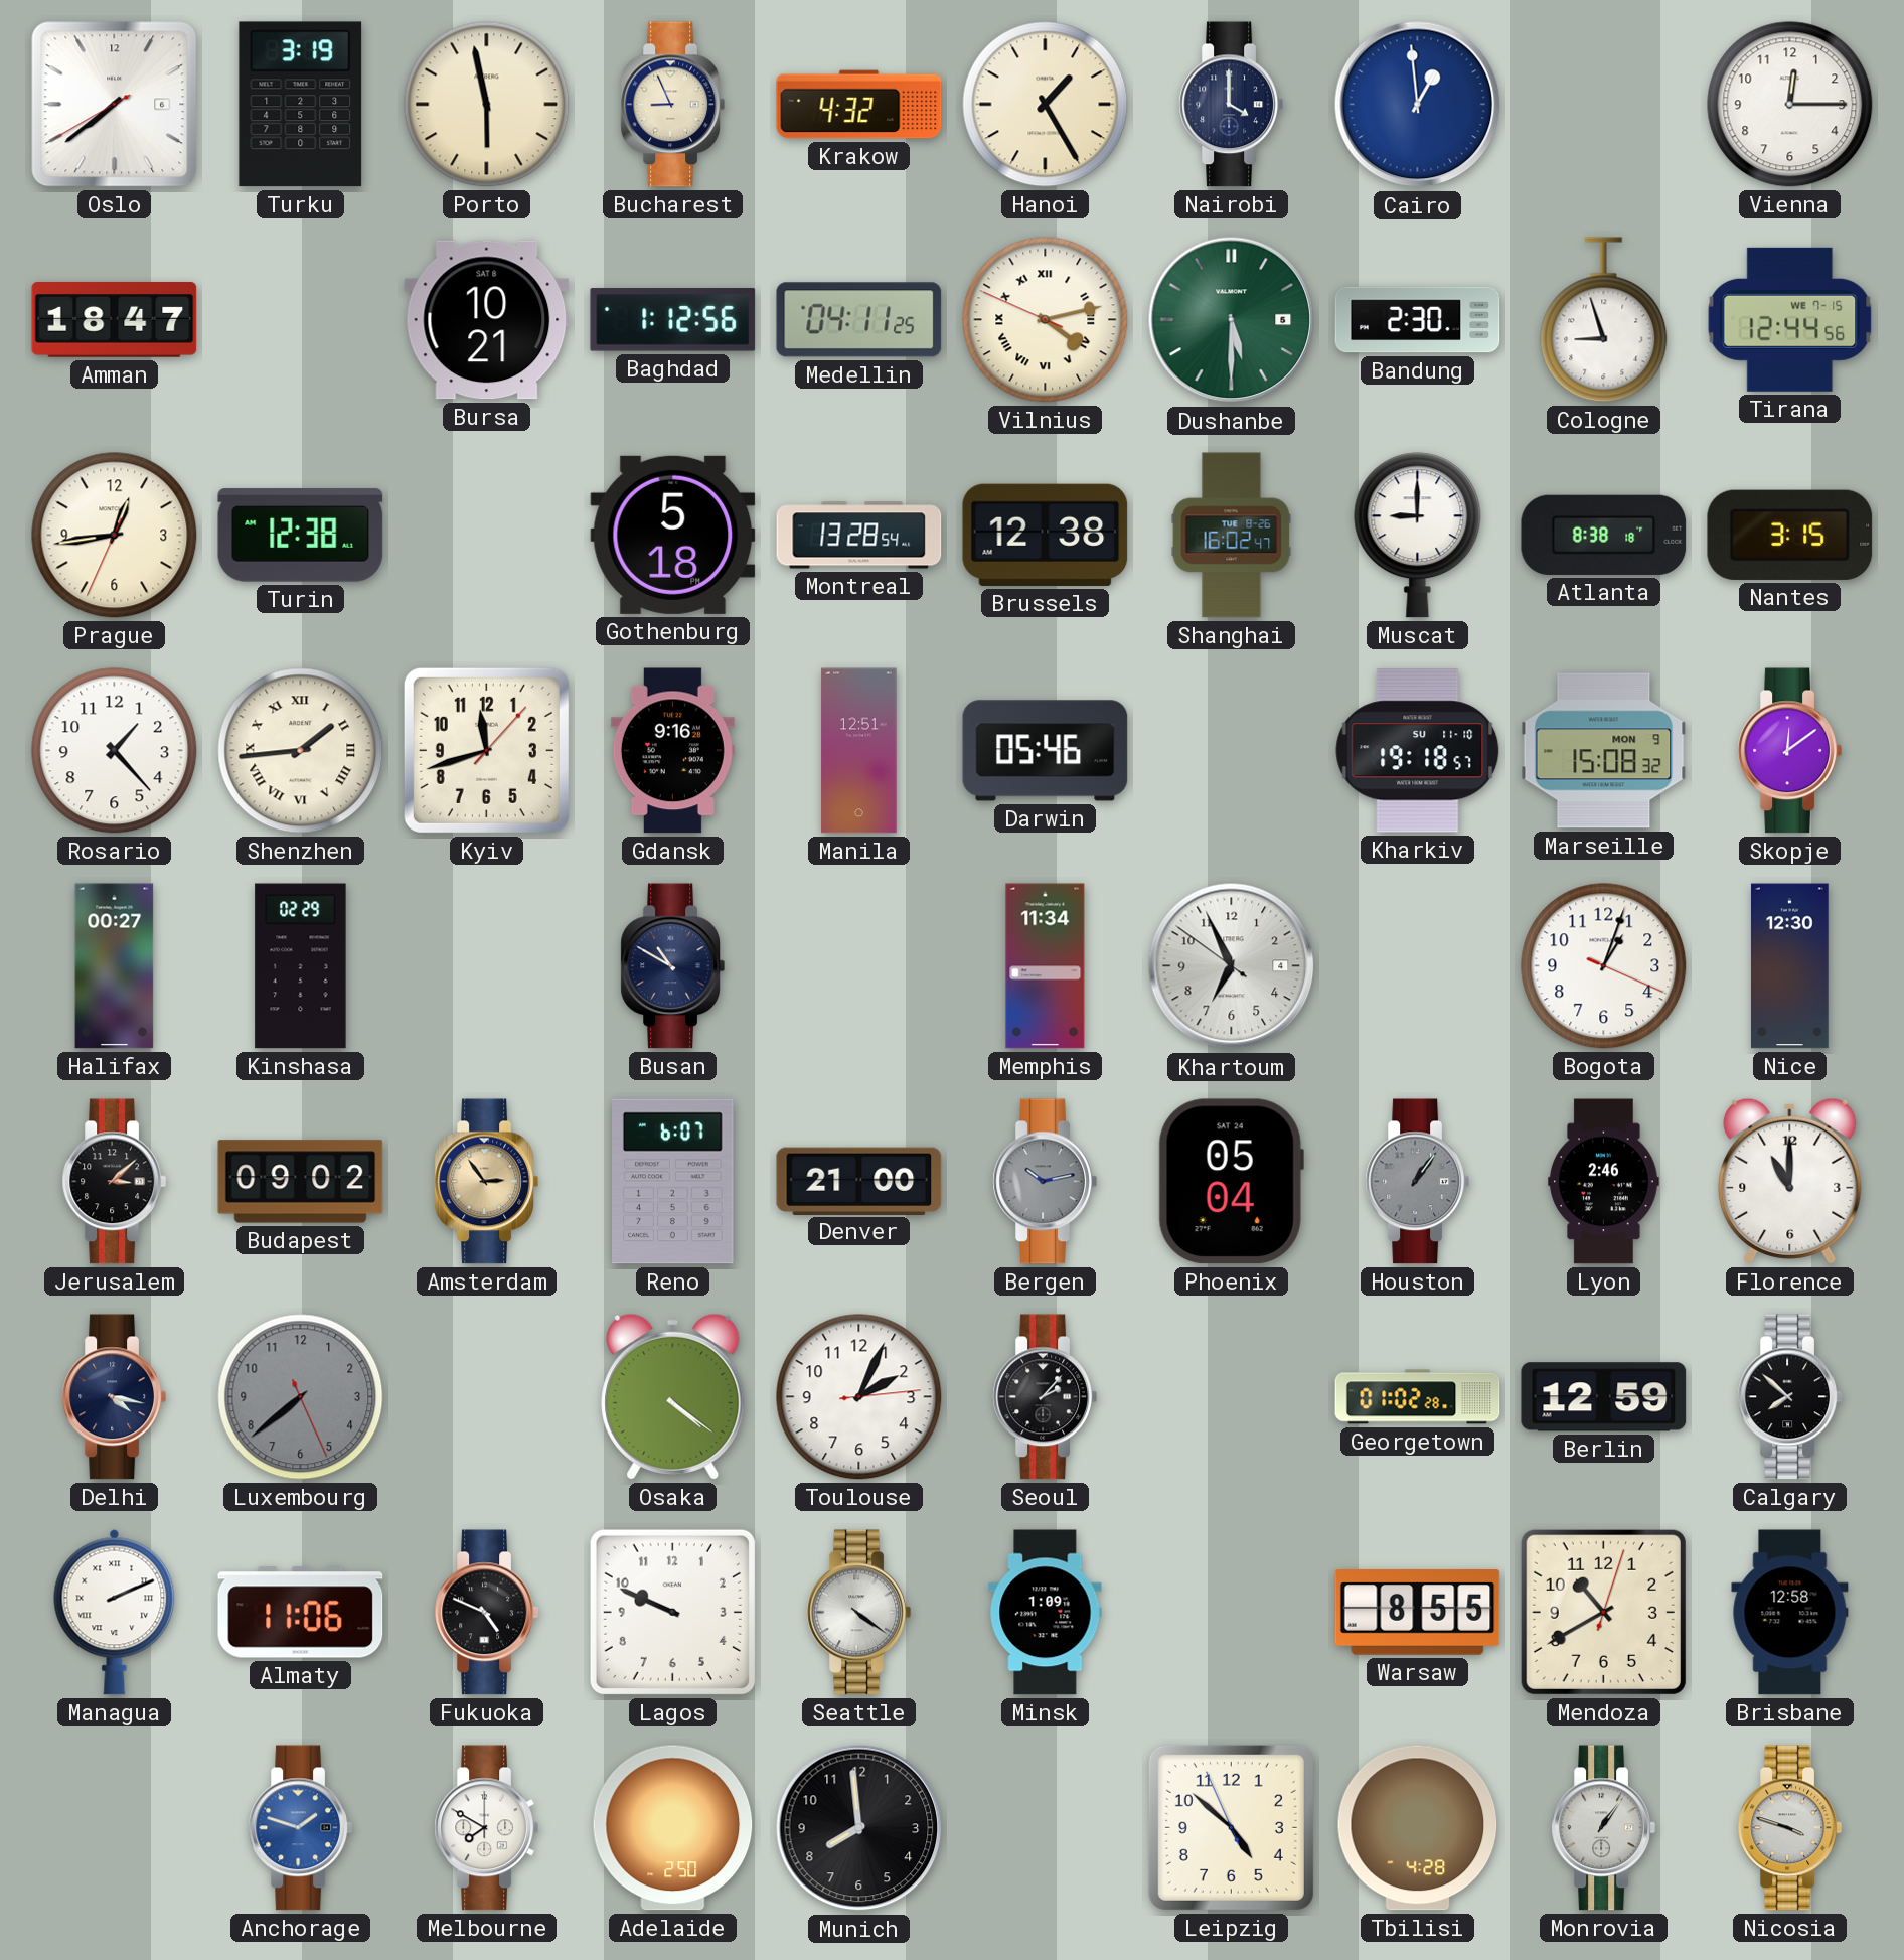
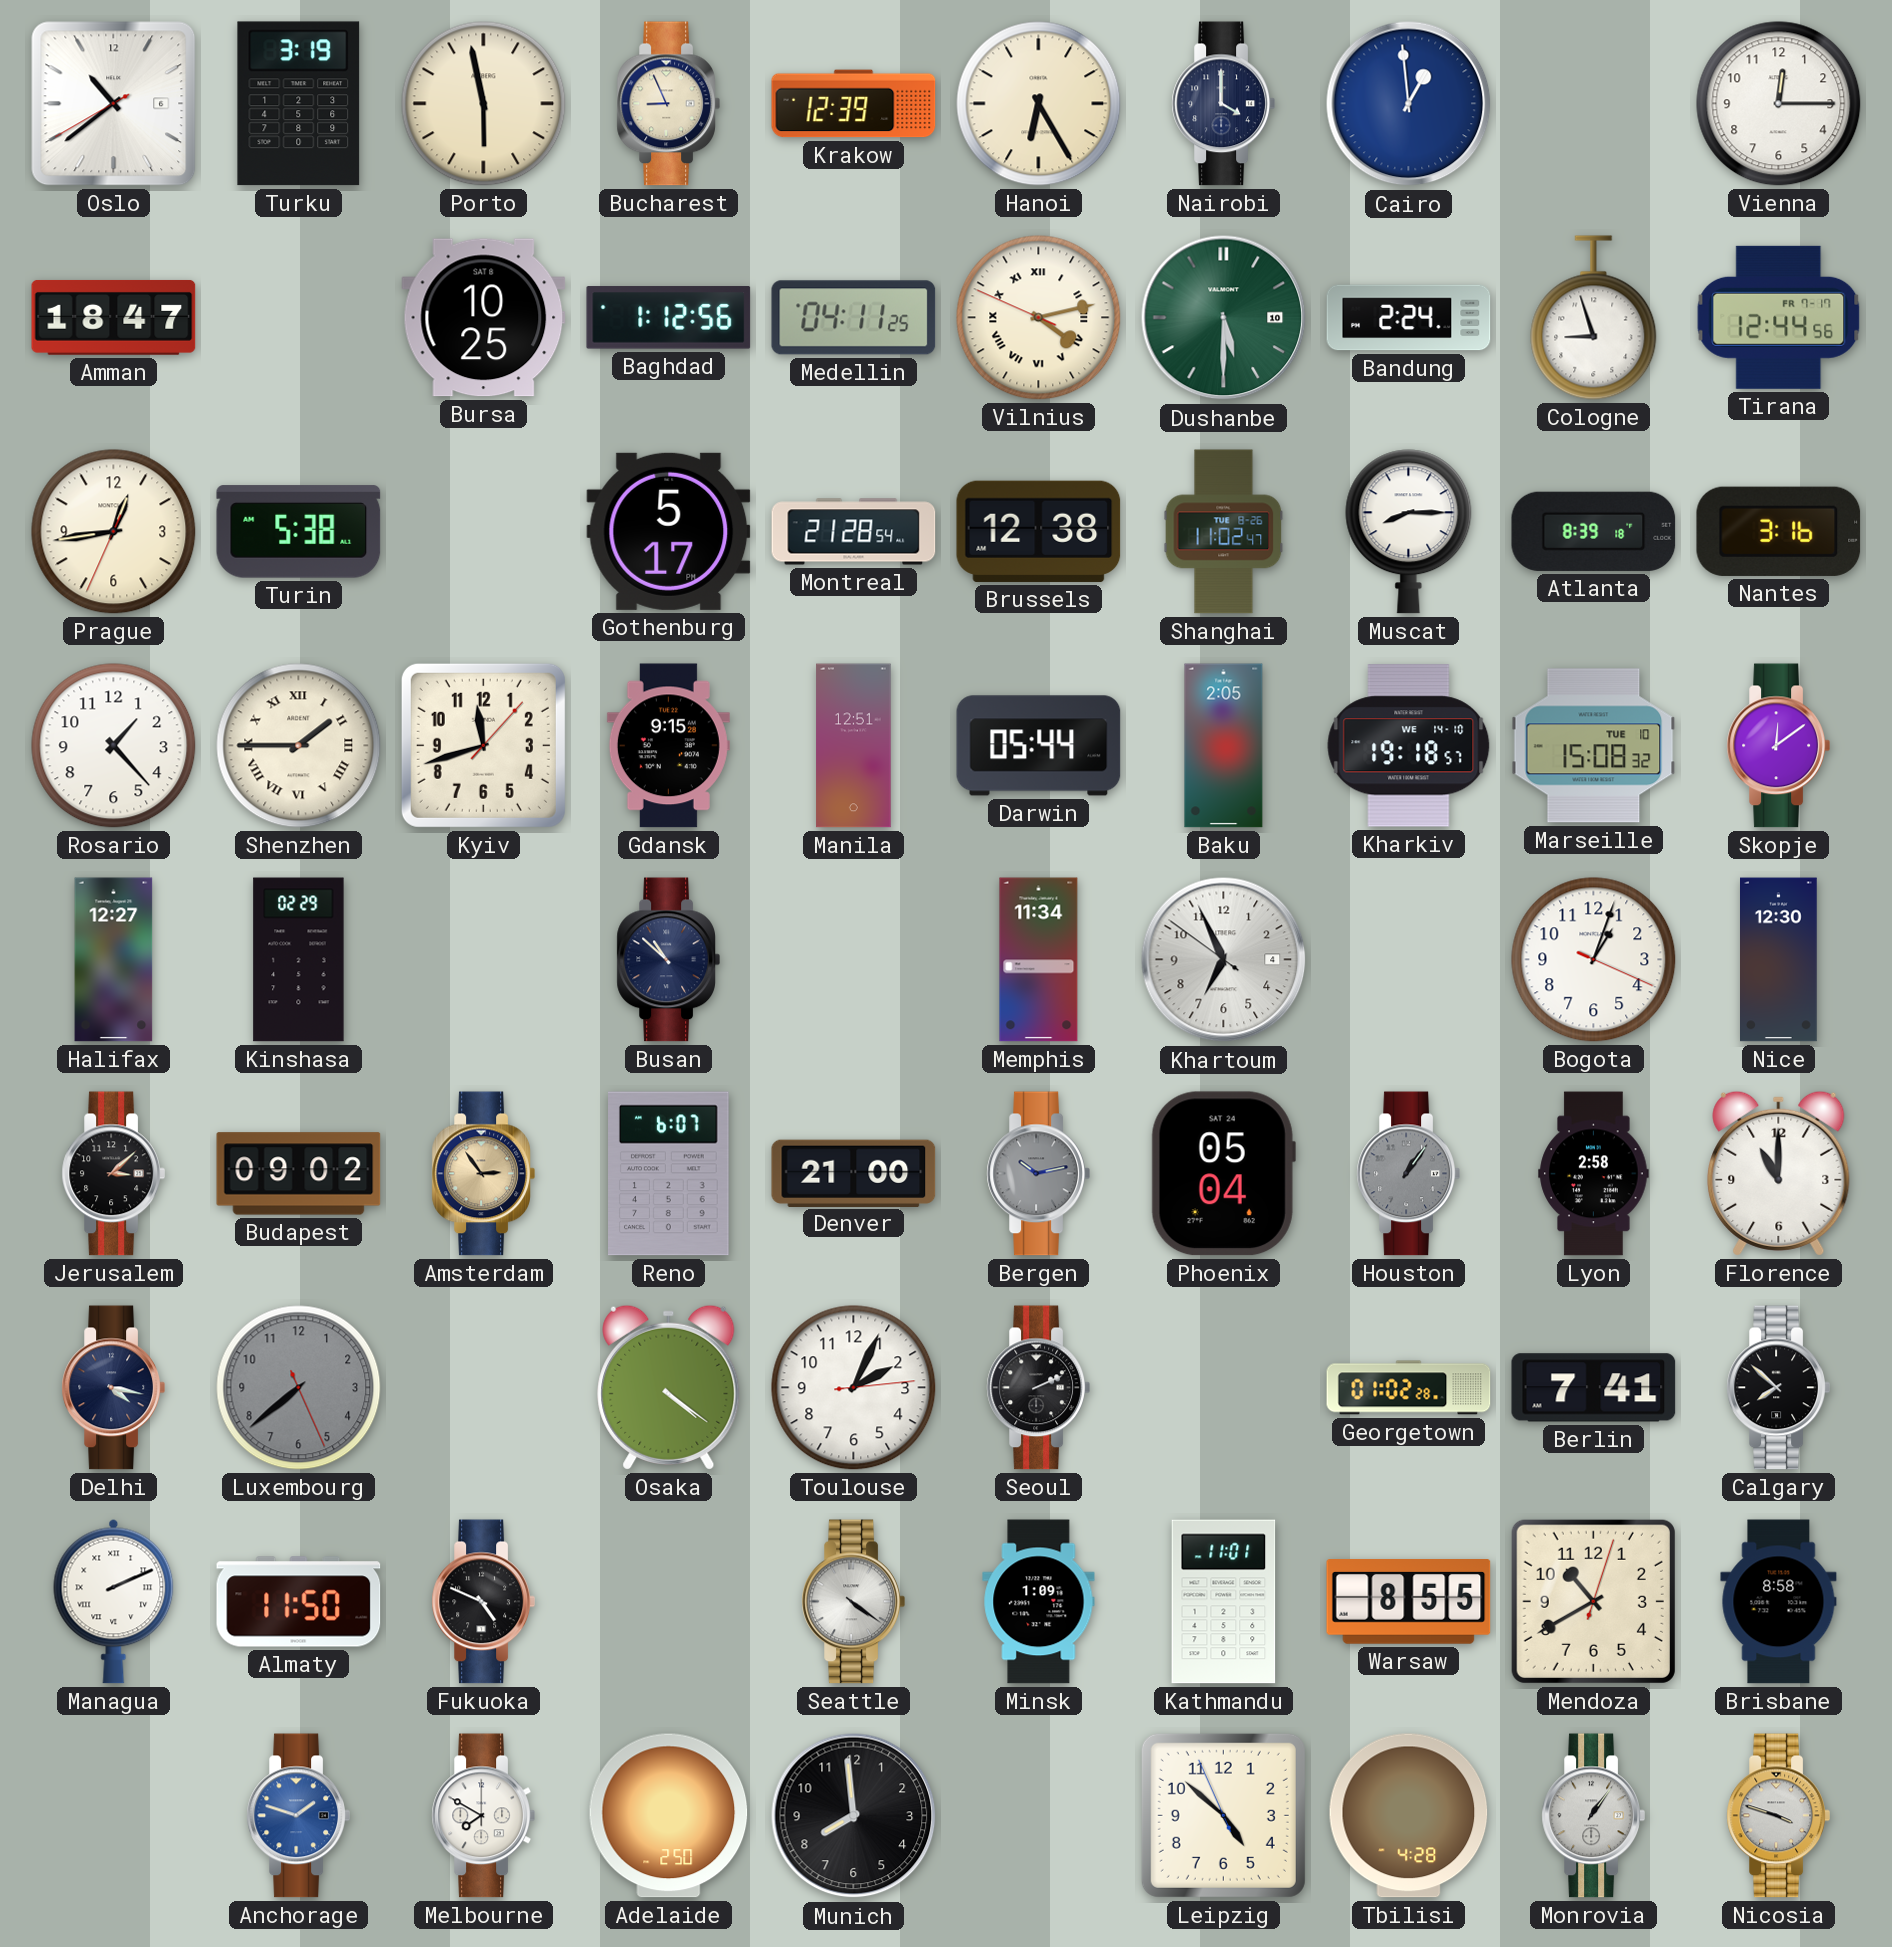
Oslo: 7:38 -> 10:38 (114, 104)
Krakow: 4:32 -> 12:39 (854, 104)
Hanoi: 1:25 -> 6:25 (1039, 104)
Bursa: 10:21 -> 10:25 (484, 318)
Dushanbe date: 5 -> 10 (1224, 318)
Bandung: 2:30 -> 2:24 (1409, 318)
Tirana date: WE 7-15 -> FR 7-17 (1779, 317)
Turin: 12:38 -> 5:38 (299, 532)
Gothenburg: 5:18 -> 5:17 (669, 531)
Montreal: 13:28 -> 21:28 (854, 532)
Shanghai: 16:02 -> 11:02 (1224, 532)
Muscat: 9:00 -> 8:15 (1409, 532)
Atlanta: 8:38 -> 8:39 (1594, 531)
Nantes: 3:15 -> 3:16 (1779, 531)
Shenzhen: 1:44 -> 1:45 (299, 746)
Gdansk: 9:16 -> 9:15 (668, 746)
Darwin: 05:46 -> 05:44 (1039, 746)
Baku: none -> 2:05 (1224, 746)
Kharkiv date: SU 11-10 -> WE 14-10 (1409, 746)
Marseille date: MON 9 -> TUE 10 (1594, 746)
Halifax: 00:27 -> 12:27 (114, 960)
Busan: 10:50 -> 10:52 (668, 960)
Lyon: 2:46 -> 2:58 (1594, 1174)
Seoul: 2:07 -> 2:11 (1038, 1388)
Berlin: 12:59 -> 7:41 (1594, 1388)
Almaty: 11:06 -> 11:50 (299, 1602)
Lagos: 9:49 -> none (672, 1612)
Kathmandu: none -> 11:01 (1224, 1602)
Brisbane: 12:58 -> 8:58 (1779, 1602)
